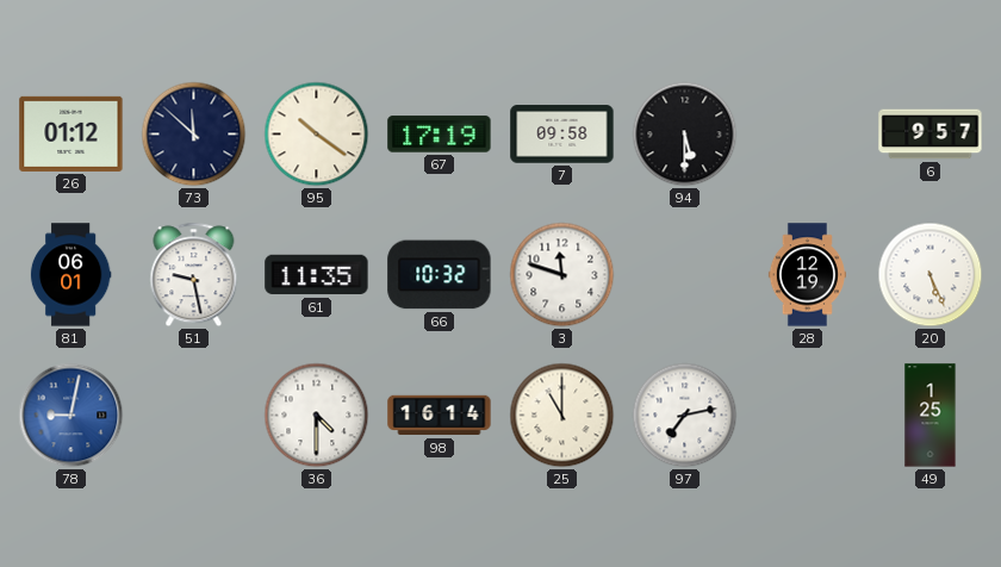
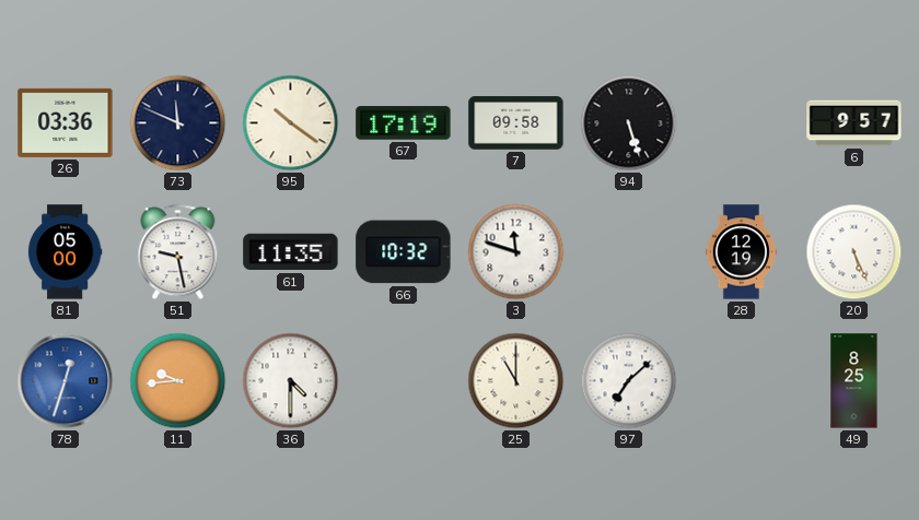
26: 01:12 -> 03:36 (66, 122)
73: 11:52 -> 11:49 (178, 123)
94: 5:30 -> 5:27 (629, 123)
81: 06:01 -> 05:00 (65, 252)
78: 9:02 -> 12:33 (66, 381)
11: none -> 9:44 (178, 381)
98: 16:14 -> none (440, 416)
97: 7:13 -> 7:08 (629, 381)
49: 1:25 -> 8:25 (854, 381)
